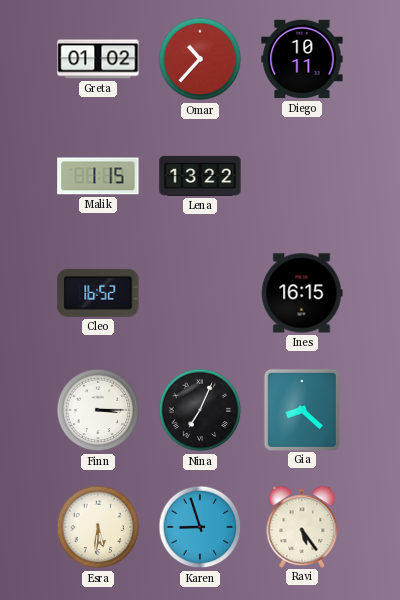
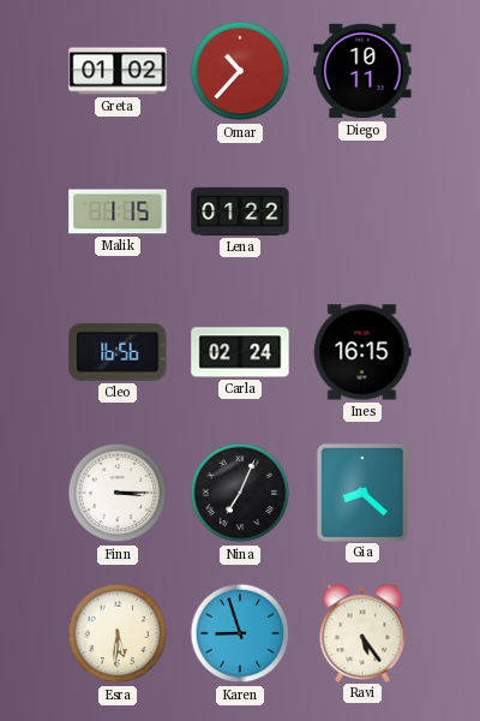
Lena: 13:22 -> 01:22 (240, 211)
Cleo: 16:52 -> 16:56 (118, 352)
Carla: none -> 02:24 (240, 352)
